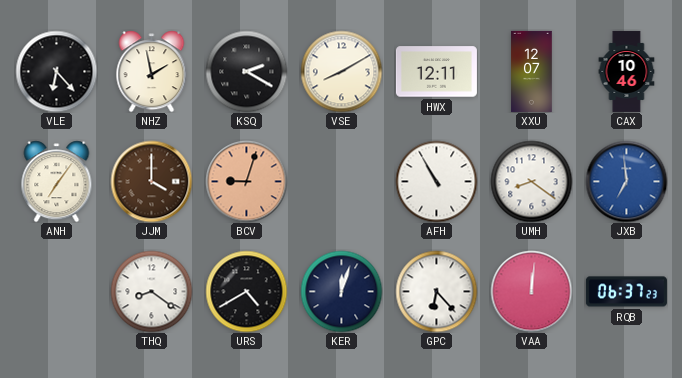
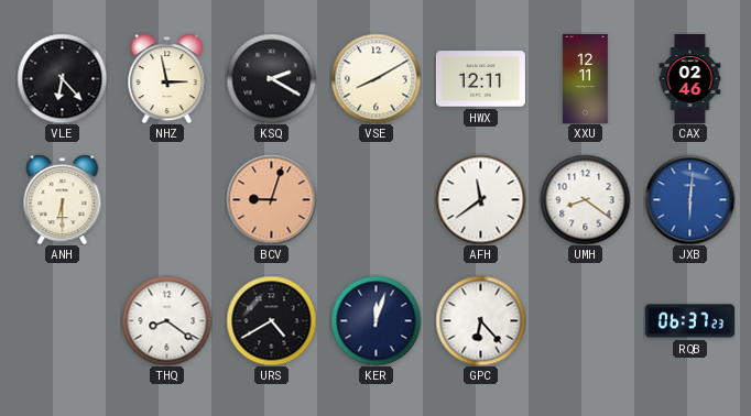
NHZ: 1:58 -> 2:58 (167, 78)
XXU: 12:07 -> 12:11 (586, 78)
CAX: 10:46 -> 02:46 (690, 78)
ANH: 7:06 -> 6:30 (63, 199)
JJM: 4:00 -> none (151, 181)
AFH: 10:55 -> 11:39 (480, 199)
JXB: 6:59 -> 6:01 (689, 199)
VAA: 12:01 -> none (531, 291)
